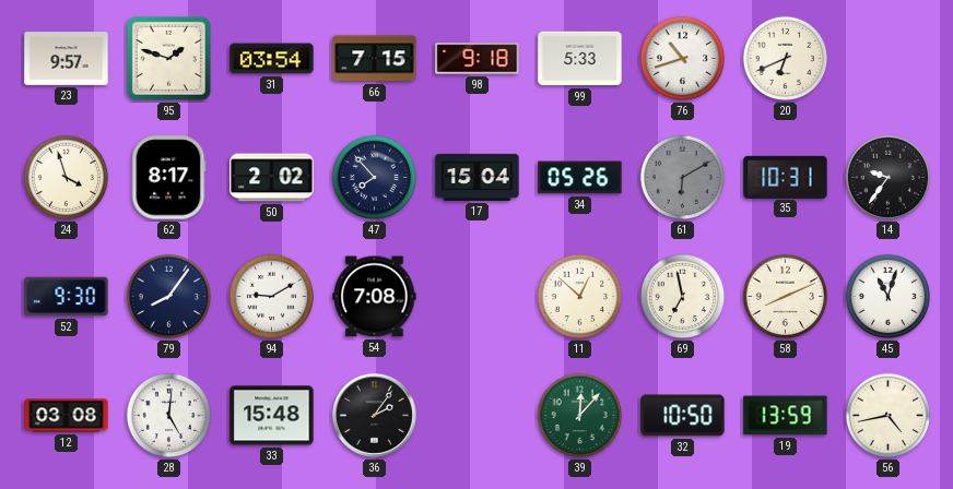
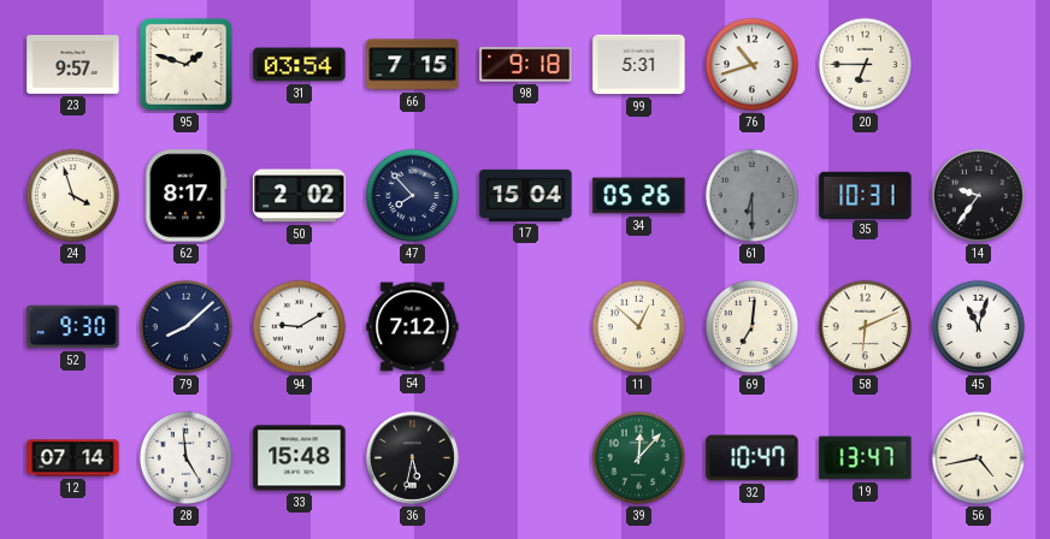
99: 5:33 -> 5:31 (639, 65)
20: 6:41 -> 6:45 (866, 65)
61: 6:10 -> 6:30 (753, 196)
79: 8:06 -> 8:08 (187, 327)
54: 7:08 -> 7:12 (413, 327)
69: 6:58 -> 7:01 (753, 327)
58: 8:11 -> 6:11 (866, 327)
12: 03:08 -> 07:14 (73, 458)
28: 5:01 -> 4:59 (187, 458)
36: 2:06 -> 5:32 (412, 457)
32: 10:50 -> 10:47 (753, 458)
19: 13:59 -> 13:47 (866, 458)
